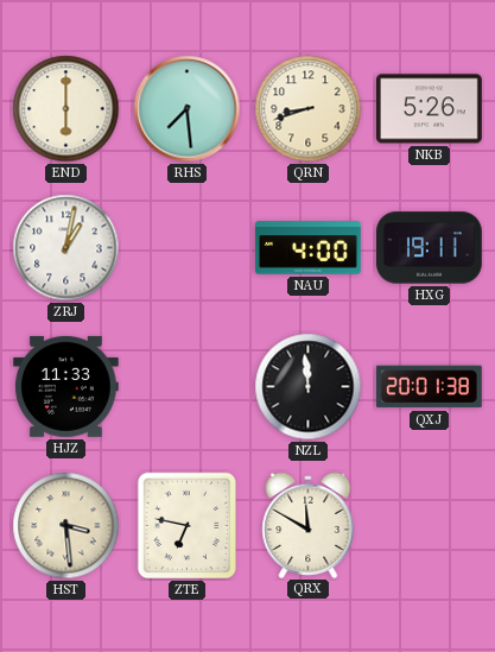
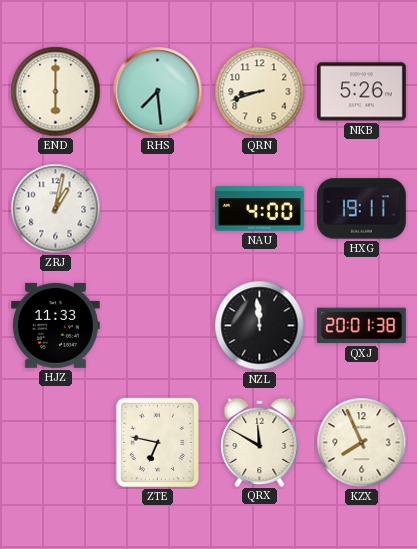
HST: 3:29 -> none (66, 526)
KZX: none -> 7:56 (362, 443)
